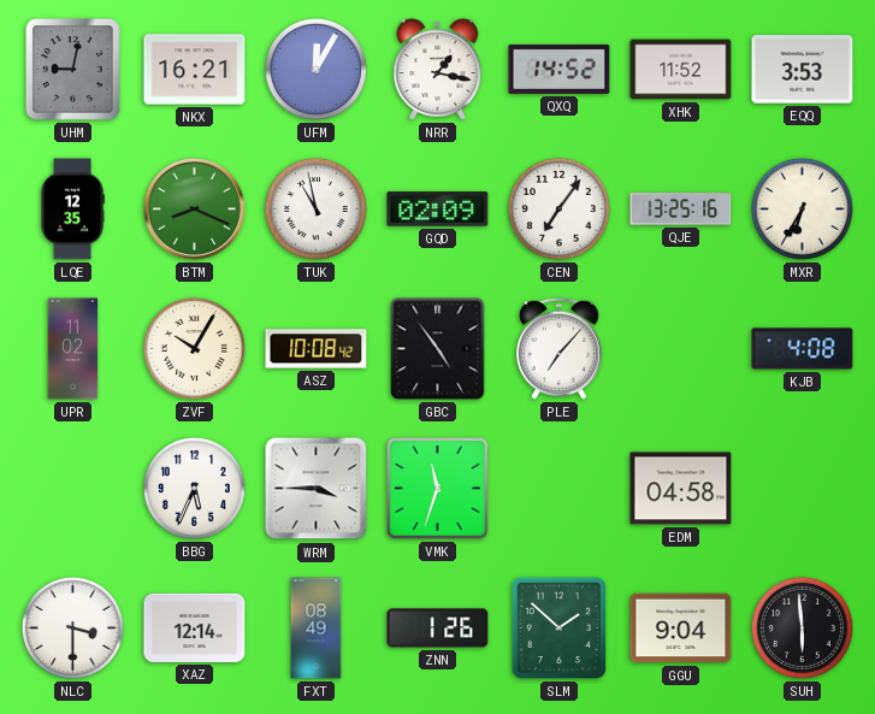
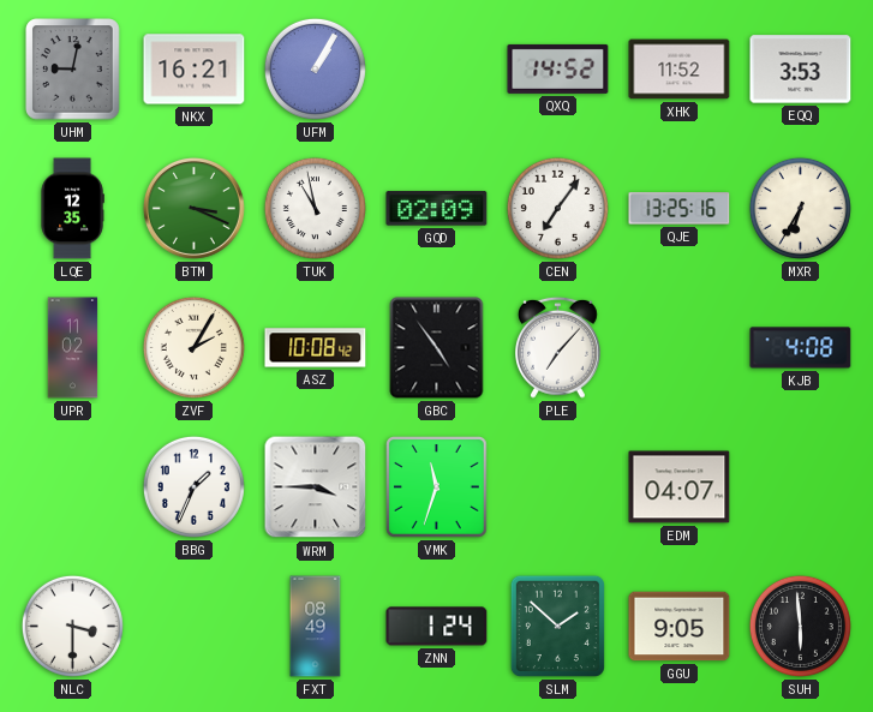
UFM: 12:05 -> 1:05 (315, 68)
NRR: 1:17 -> none (438, 70)
BTM: 8:19 -> 3:19 (193, 208)
ZVF: 10:05 -> 2:05 (193, 347)
BBG: 5:34 -> 1:34 (193, 486)
EDM: 04:58 -> 04:07 (680, 487)
XAZ: 12:14 -> none (195, 627)
ZNN: 1:26 -> 1:24 (437, 627)
GGU: 9:04 -> 9:05 (680, 627)
